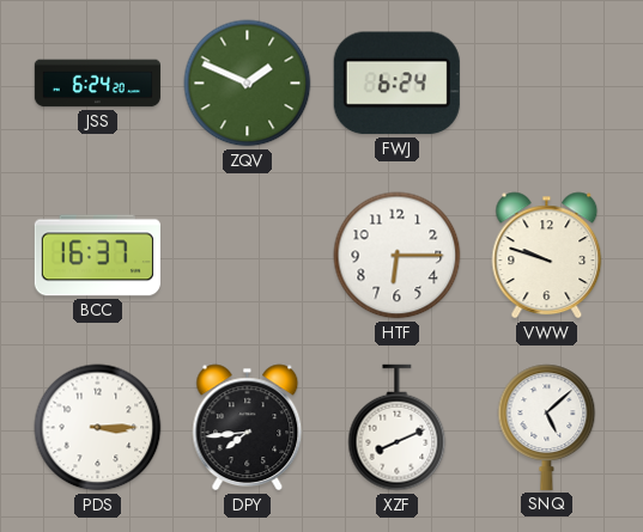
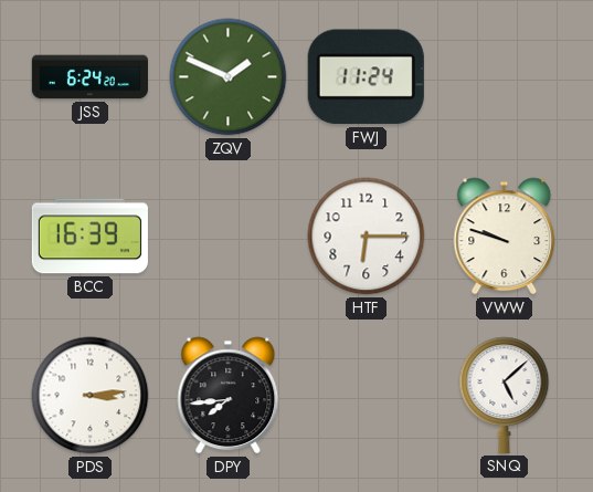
FWJ: 6:24 -> 11:24 (366, 77)
BCC: 16:37 -> 16:39 (89, 237)
PDS: 3:15 -> 3:14 (91, 396)
XZF: 8:11 -> none (398, 428)
